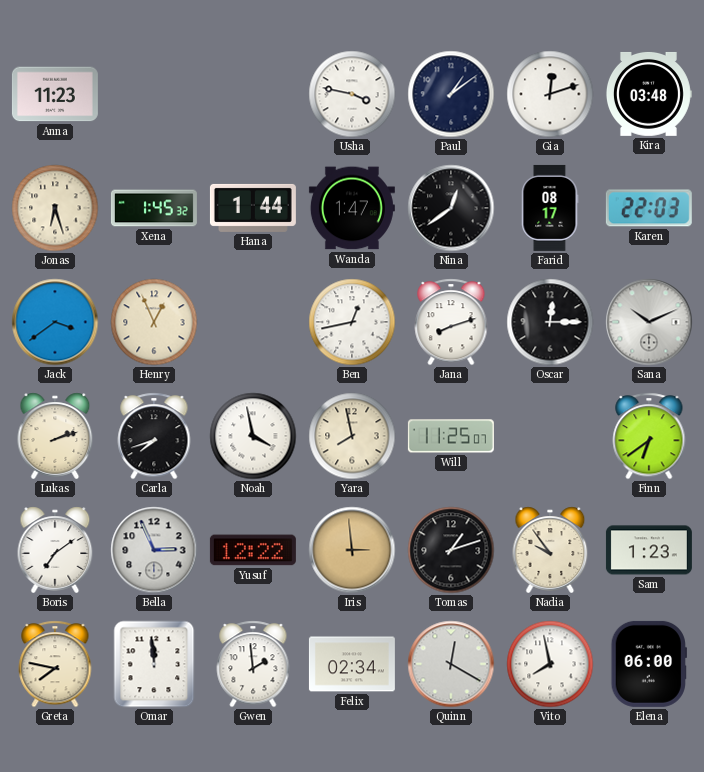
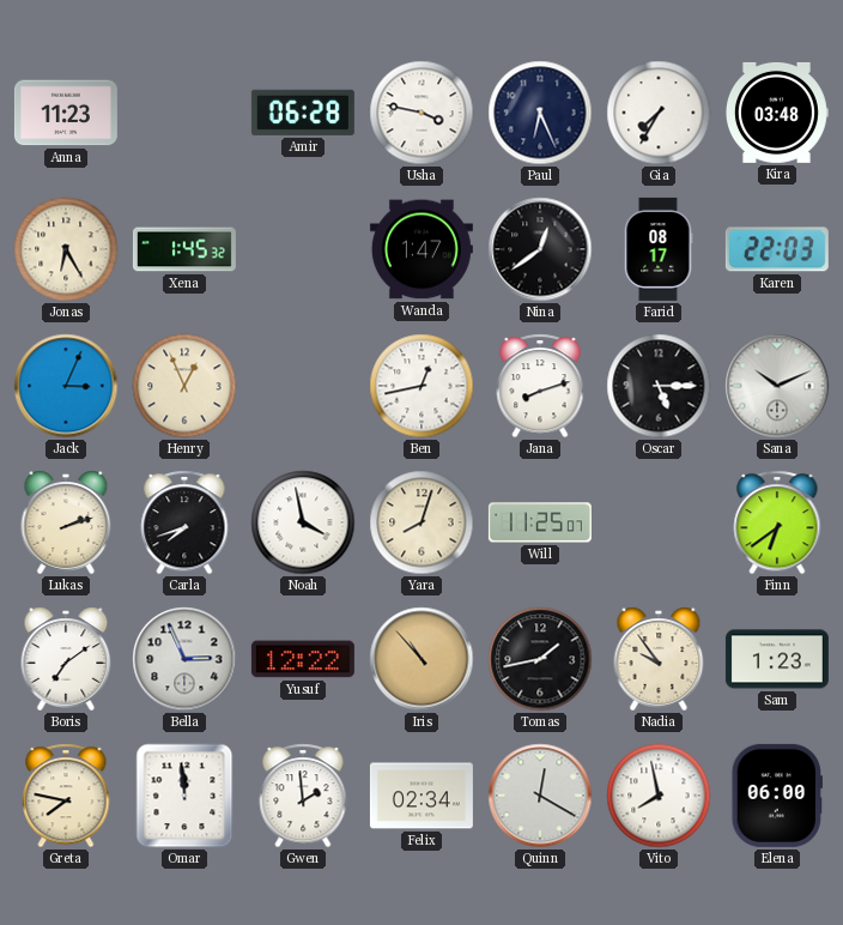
Amir: none -> 06:28 (303, 113)
Paul: 1:09 -> 6:26 (540, 113)
Gia: 12:12 -> 7:35 (659, 113)
Jonas: 6:27 -> 6:25 (66, 249)
Hana: 1:44 -> none (253, 208)
Jack: 3:39 -> 3:04 (66, 386)
Oscar: 12:15 -> 5:15 (659, 386)
Yara: 7:58 -> 8:03 (421, 522)
Iris: 2:59 -> 10:53 (421, 659)
Tomas: 1:12 -> 1:43 (540, 659)
